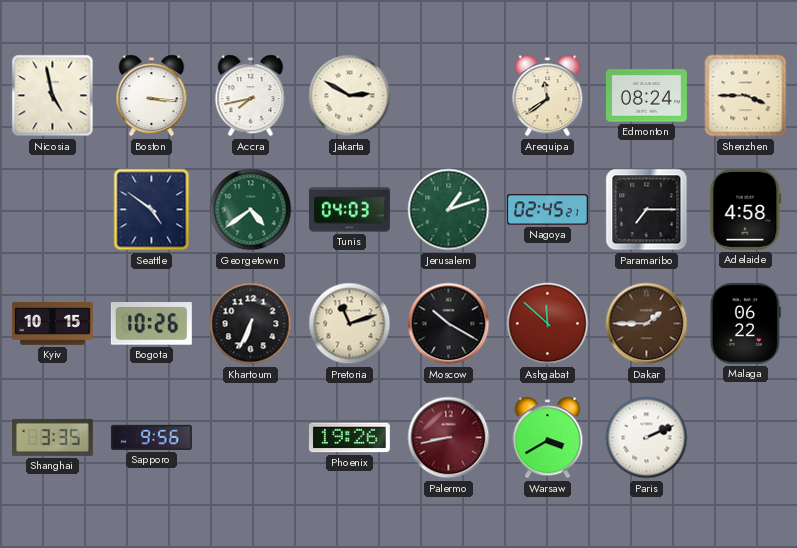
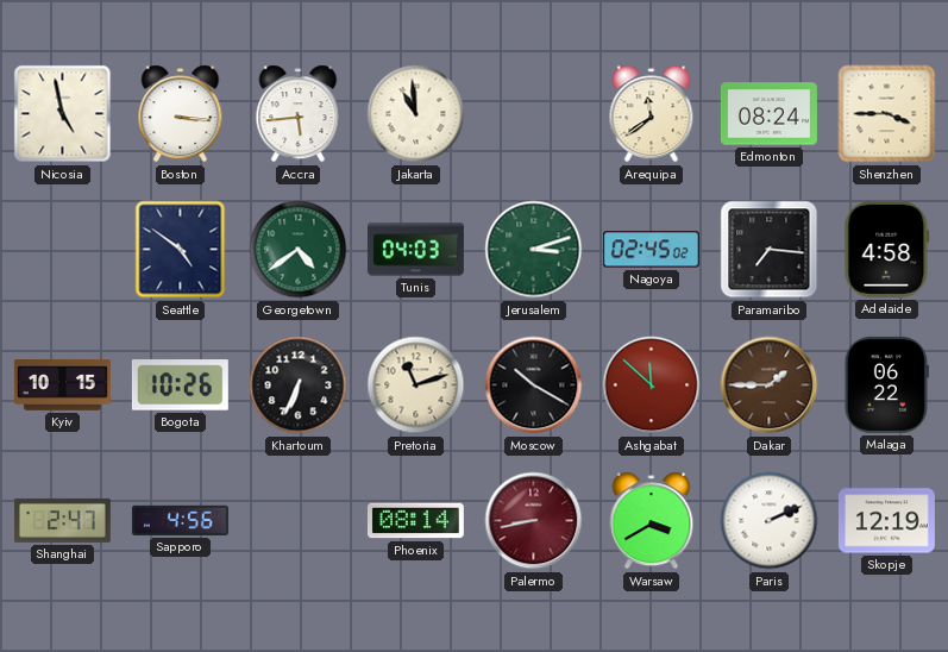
Accra: 7:43 -> 5:44 (299, 114)
Jakarta: 2:50 -> 10:59 (416, 114)
Jerusalem: 1:12 -> 3:12 (534, 250)
Nagoya: 02:45:21 -> 02:45:02 (651, 250)
Paramaribo: 7:15 -> 7:16 (770, 250)
Shanghai: 3:35 -> 2:47 (62, 520)
Sapporo: 9:56 -> 4:56 (180, 520)
Phoenix: 19:26 -> 08:14 (415, 521)
Skopje: none -> 12:19 (886, 521)
